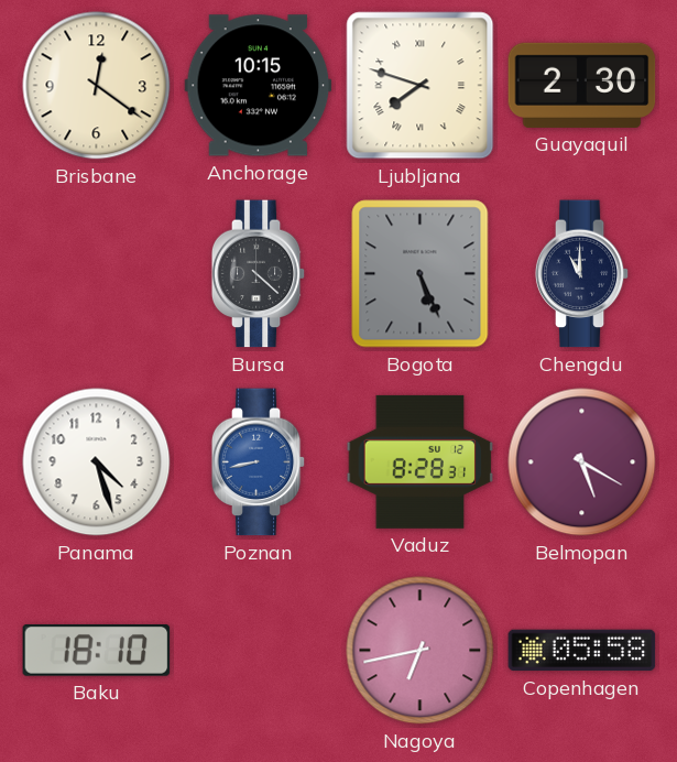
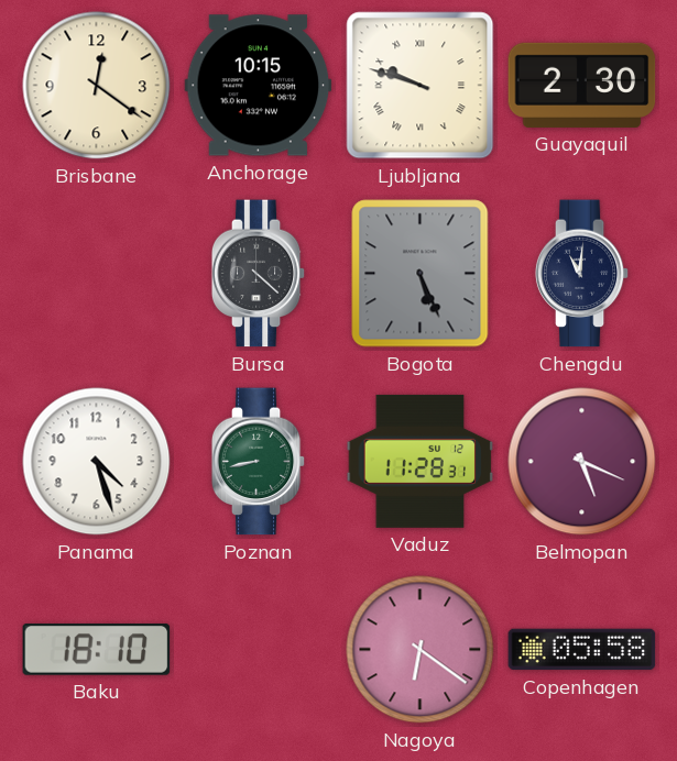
Ljubljana: 7:48 -> 9:48 (421, 86)
Chengdu: 11:00 -> 11:01 (582, 274)
Poznan dial: blue -> green (259, 462)
Vaduz: 8:28 -> 11:28 (421, 461)
Belmopan: 5:20 -> 5:19 (582, 462)
Nagoya: 6:43 -> 6:21 (421, 650)
